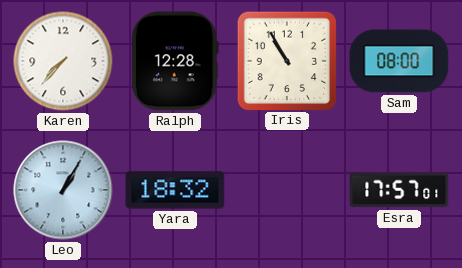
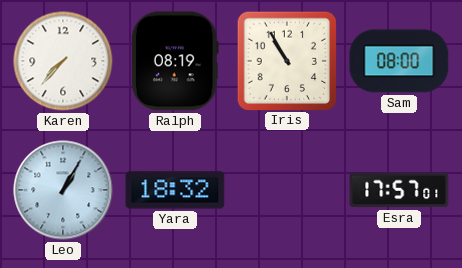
Ralph: 12:28 -> 08:19 (175, 61)
